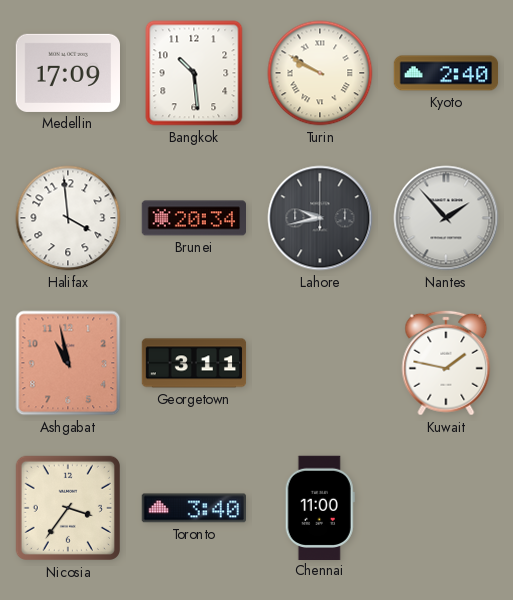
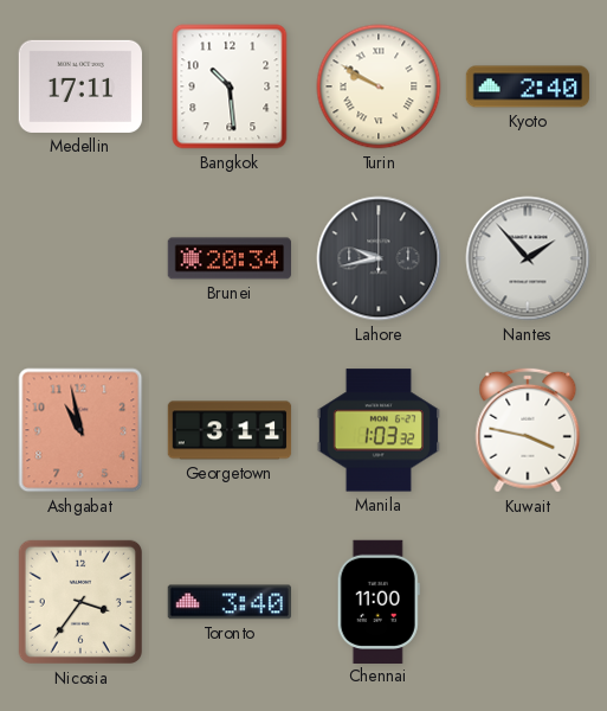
Medellin: 17:09 -> 17:11 (79, 87)
Halifax: 3:59 -> none (68, 218)
Manila: none -> 1:03 (377, 430)
Kuwait: 1:47 -> 3:47 (528, 430)
